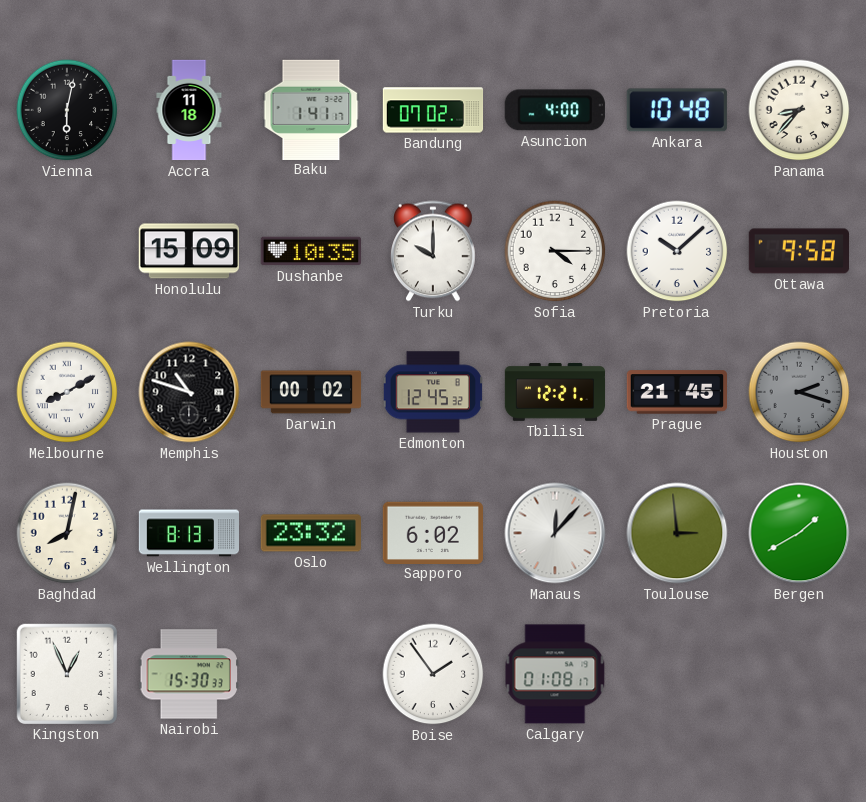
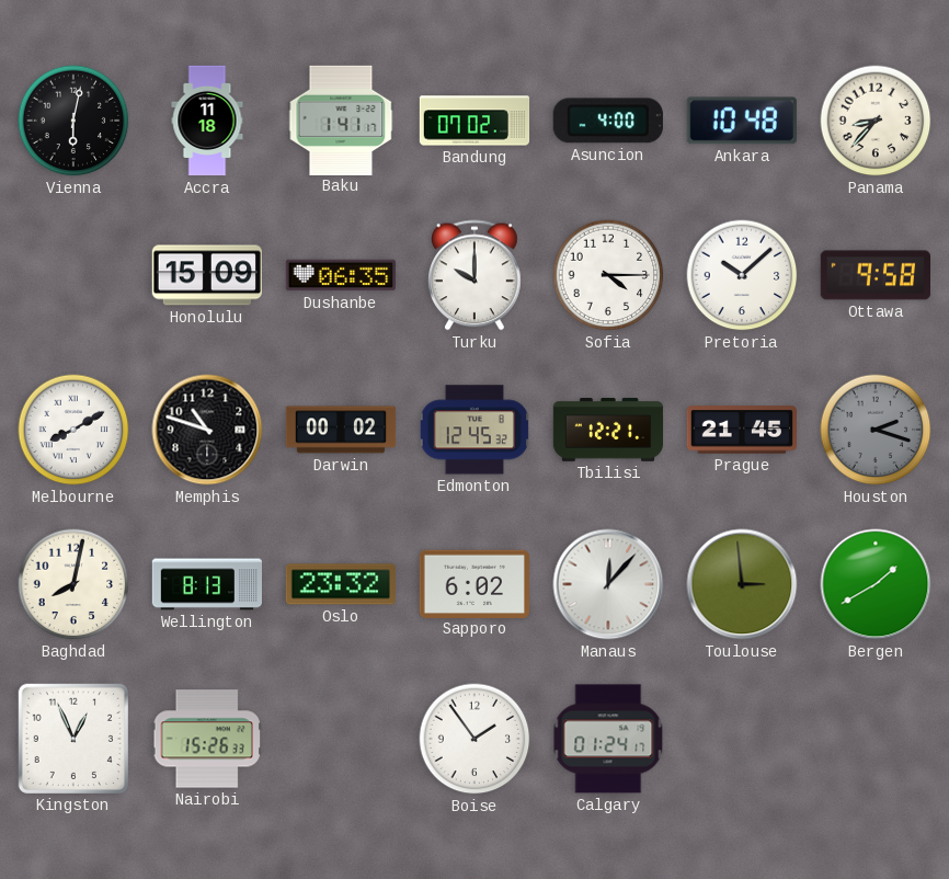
Dushanbe: 10:35 -> 06:35 (340, 275)
Nairobi: 15:30 -> 15:26 (207, 739)
Calgary: 01:08 -> 01:24 (608, 739)
